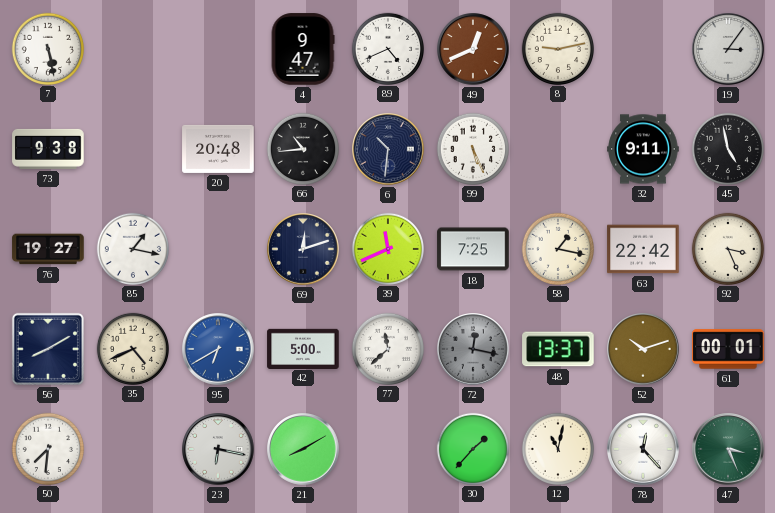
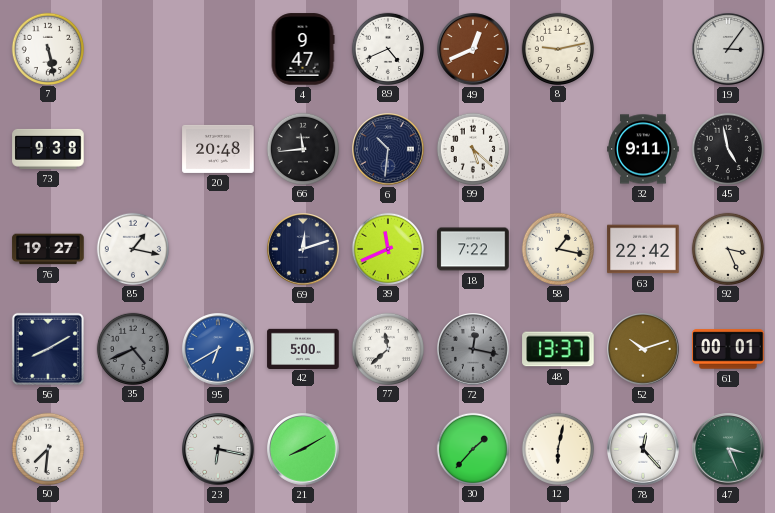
66: 10:44 -> 11:44 (302, 148)
99: 5:26 -> 5:22 (472, 148)
18: 7:25 -> 7:22 (473, 249)
35 dial: cream -> grey (132, 348)
12: 11:02 -> 6:02 (557, 448)
